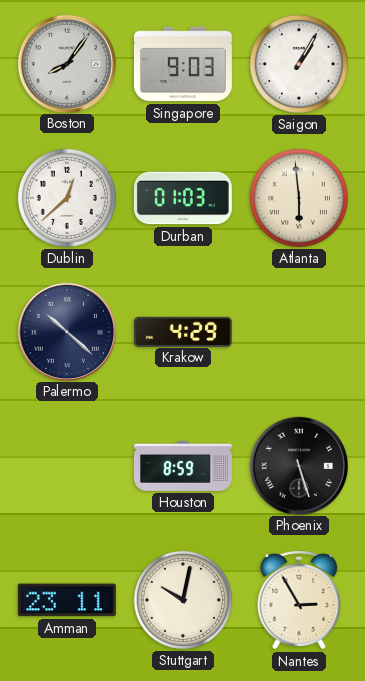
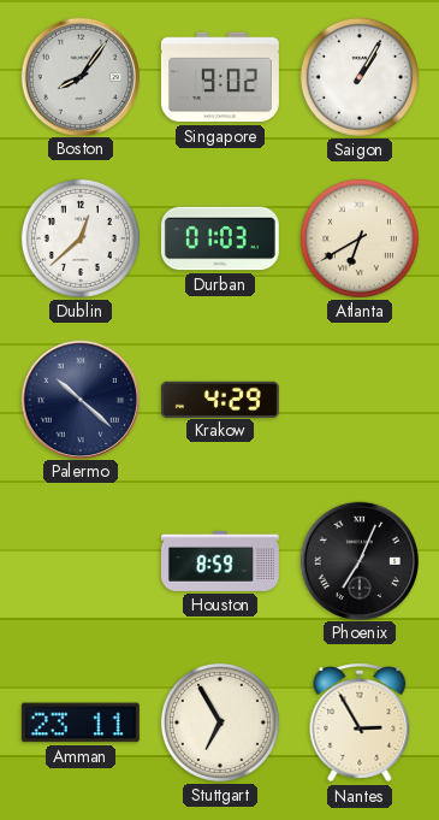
Singapore: 9:03 -> 9:02 (220, 77)
Atlanta: 5:59 -> 6:40 (360, 238)
Phoenix: 5:27 -> 7:04 (358, 560)
Stuttgart: 10:02 -> 6:55 (220, 722)
